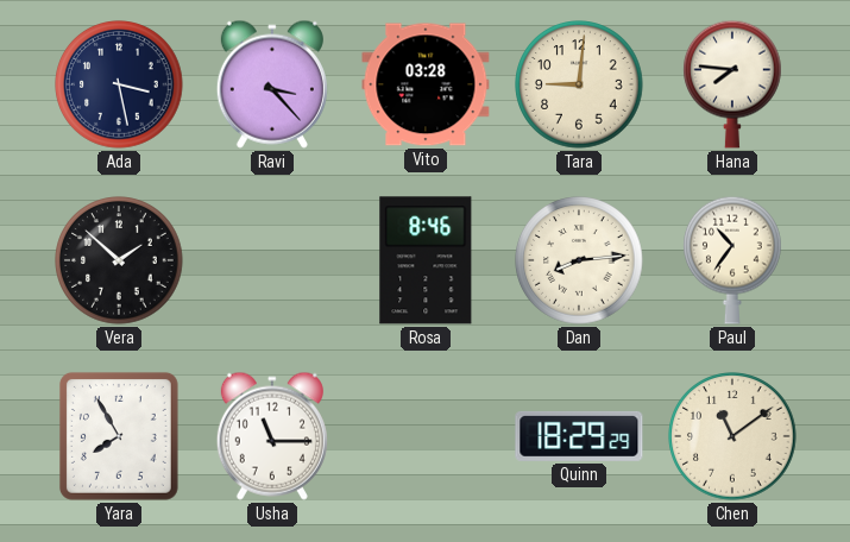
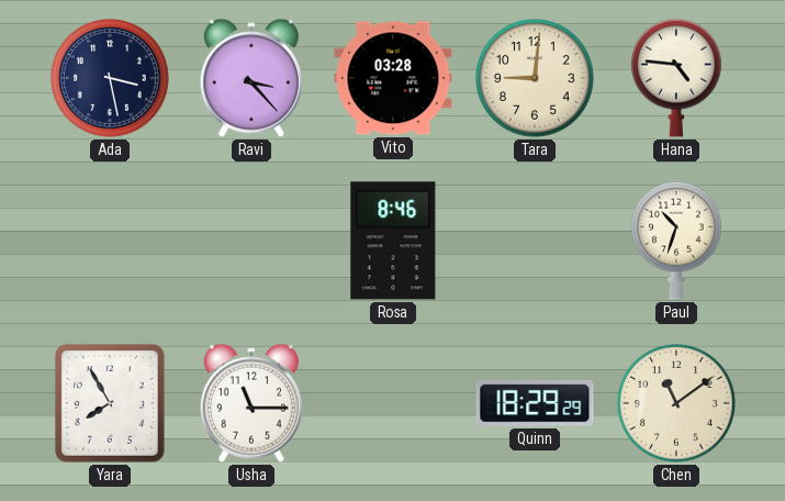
Hana: 7:46 -> 4:46 (677, 78)
Vera: 1:52 -> none (119, 260)
Dan: 8:14 -> none (579, 260)
Paul: 10:36 -> 10:33 (677, 241)
